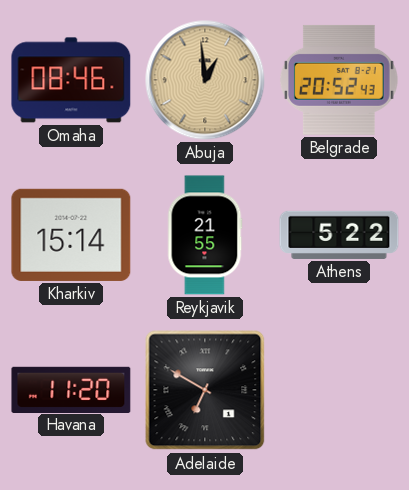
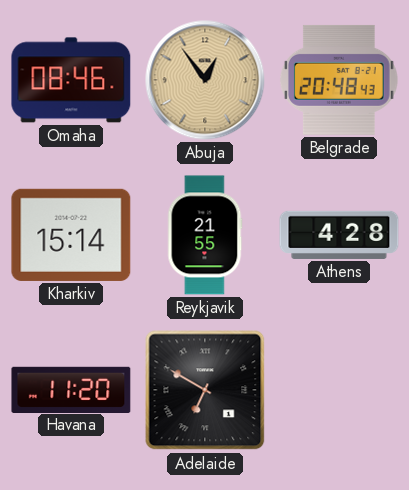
Abuja: 12:59 -> 12:54 (205, 80)
Belgrade: 20:52 -> 20:48 (339, 80)
Athens: 5:22 -> 4:28 (339, 235)
